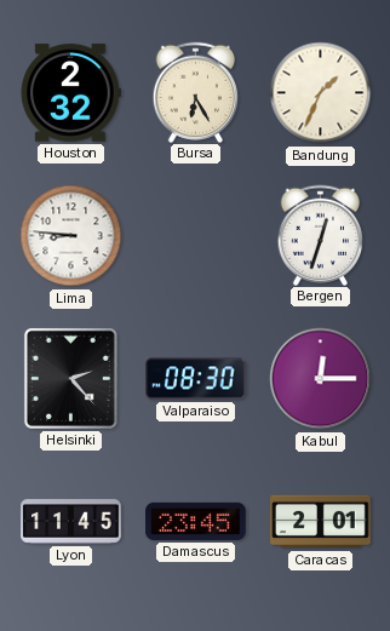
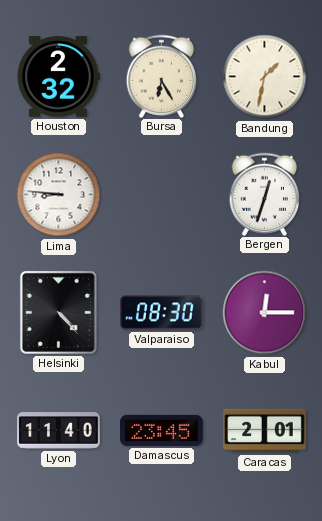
Bandung: 1:34 -> 1:32 (265, 77)
Helsinki: 2:23 -> 4:23 (58, 312)
Lyon: 11:45 -> 11:40 (59, 431)
